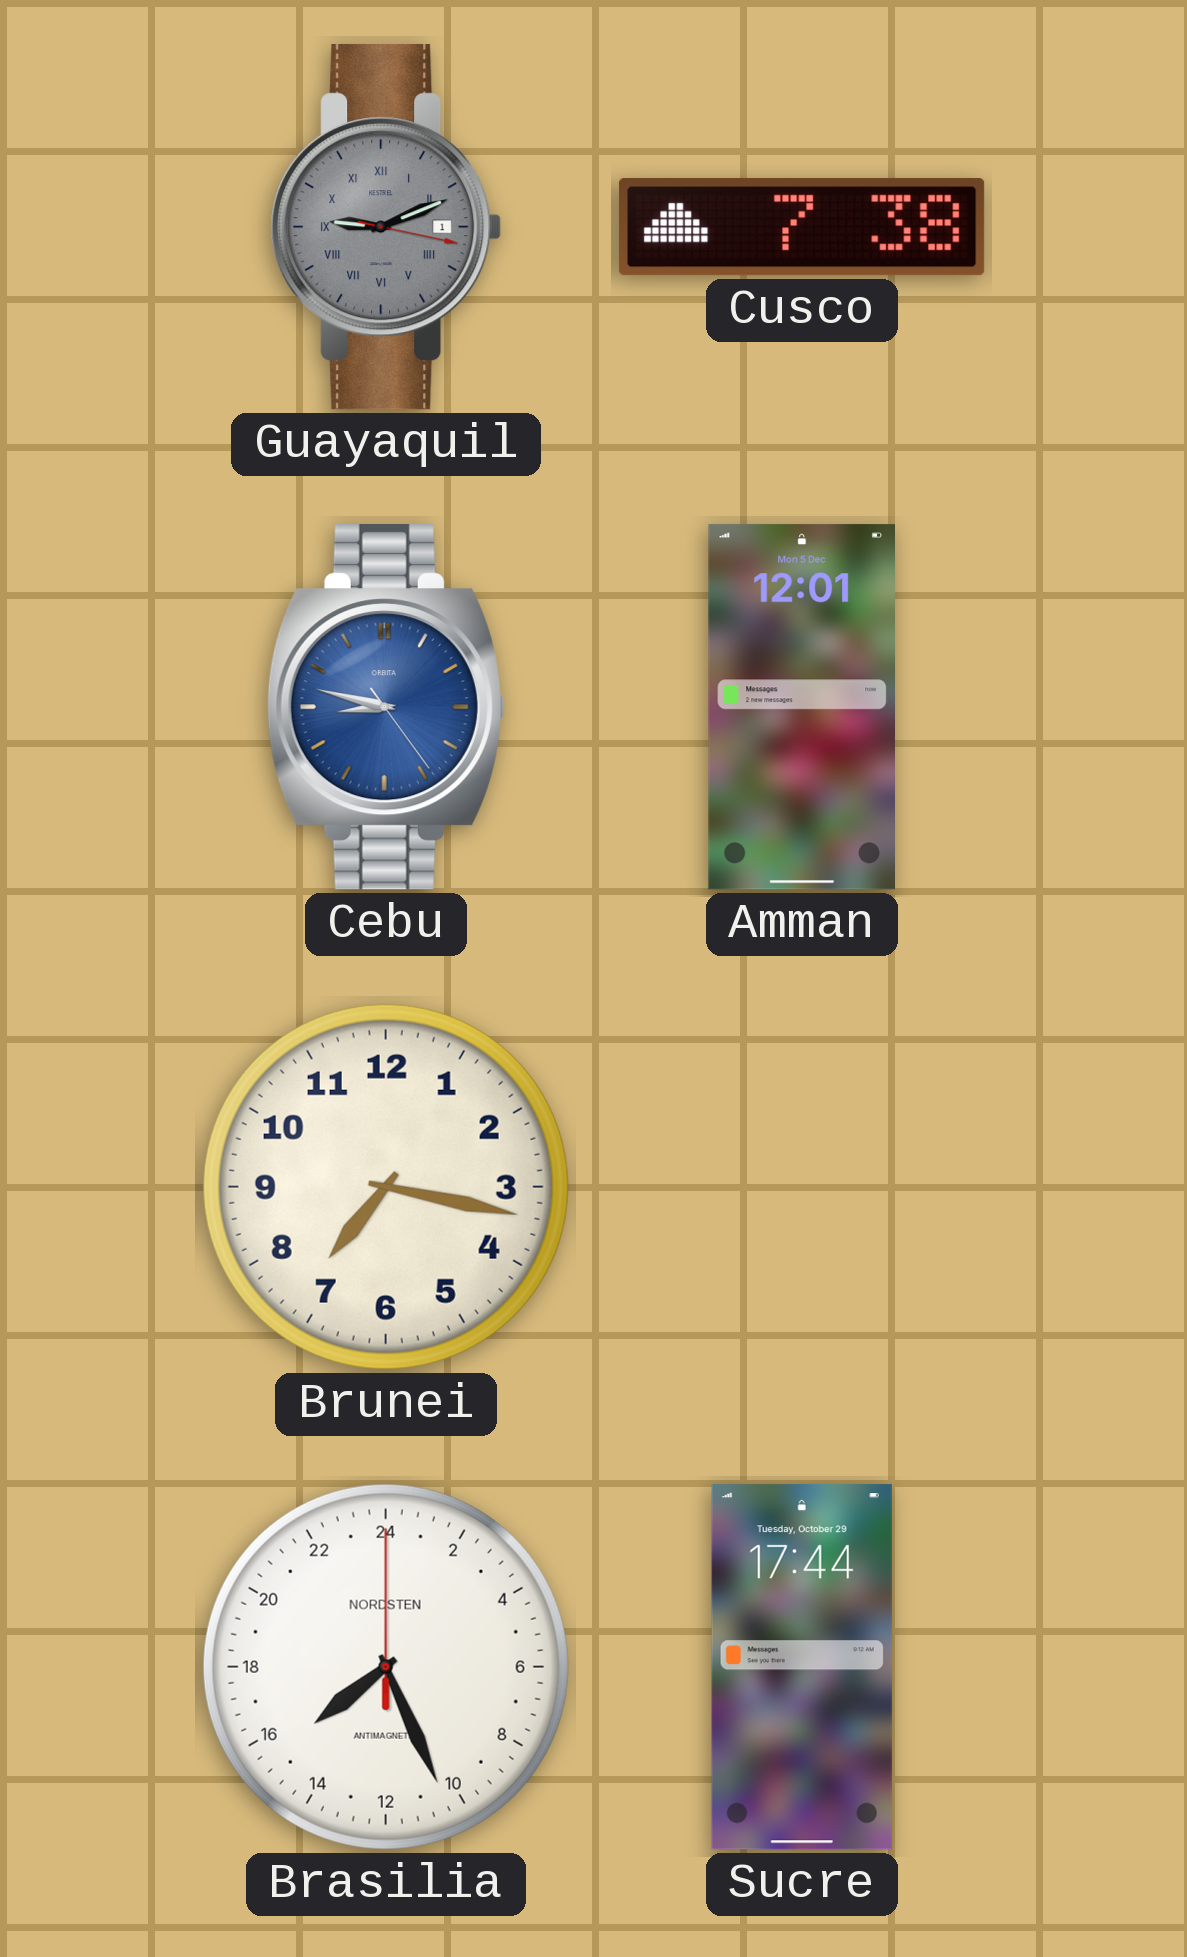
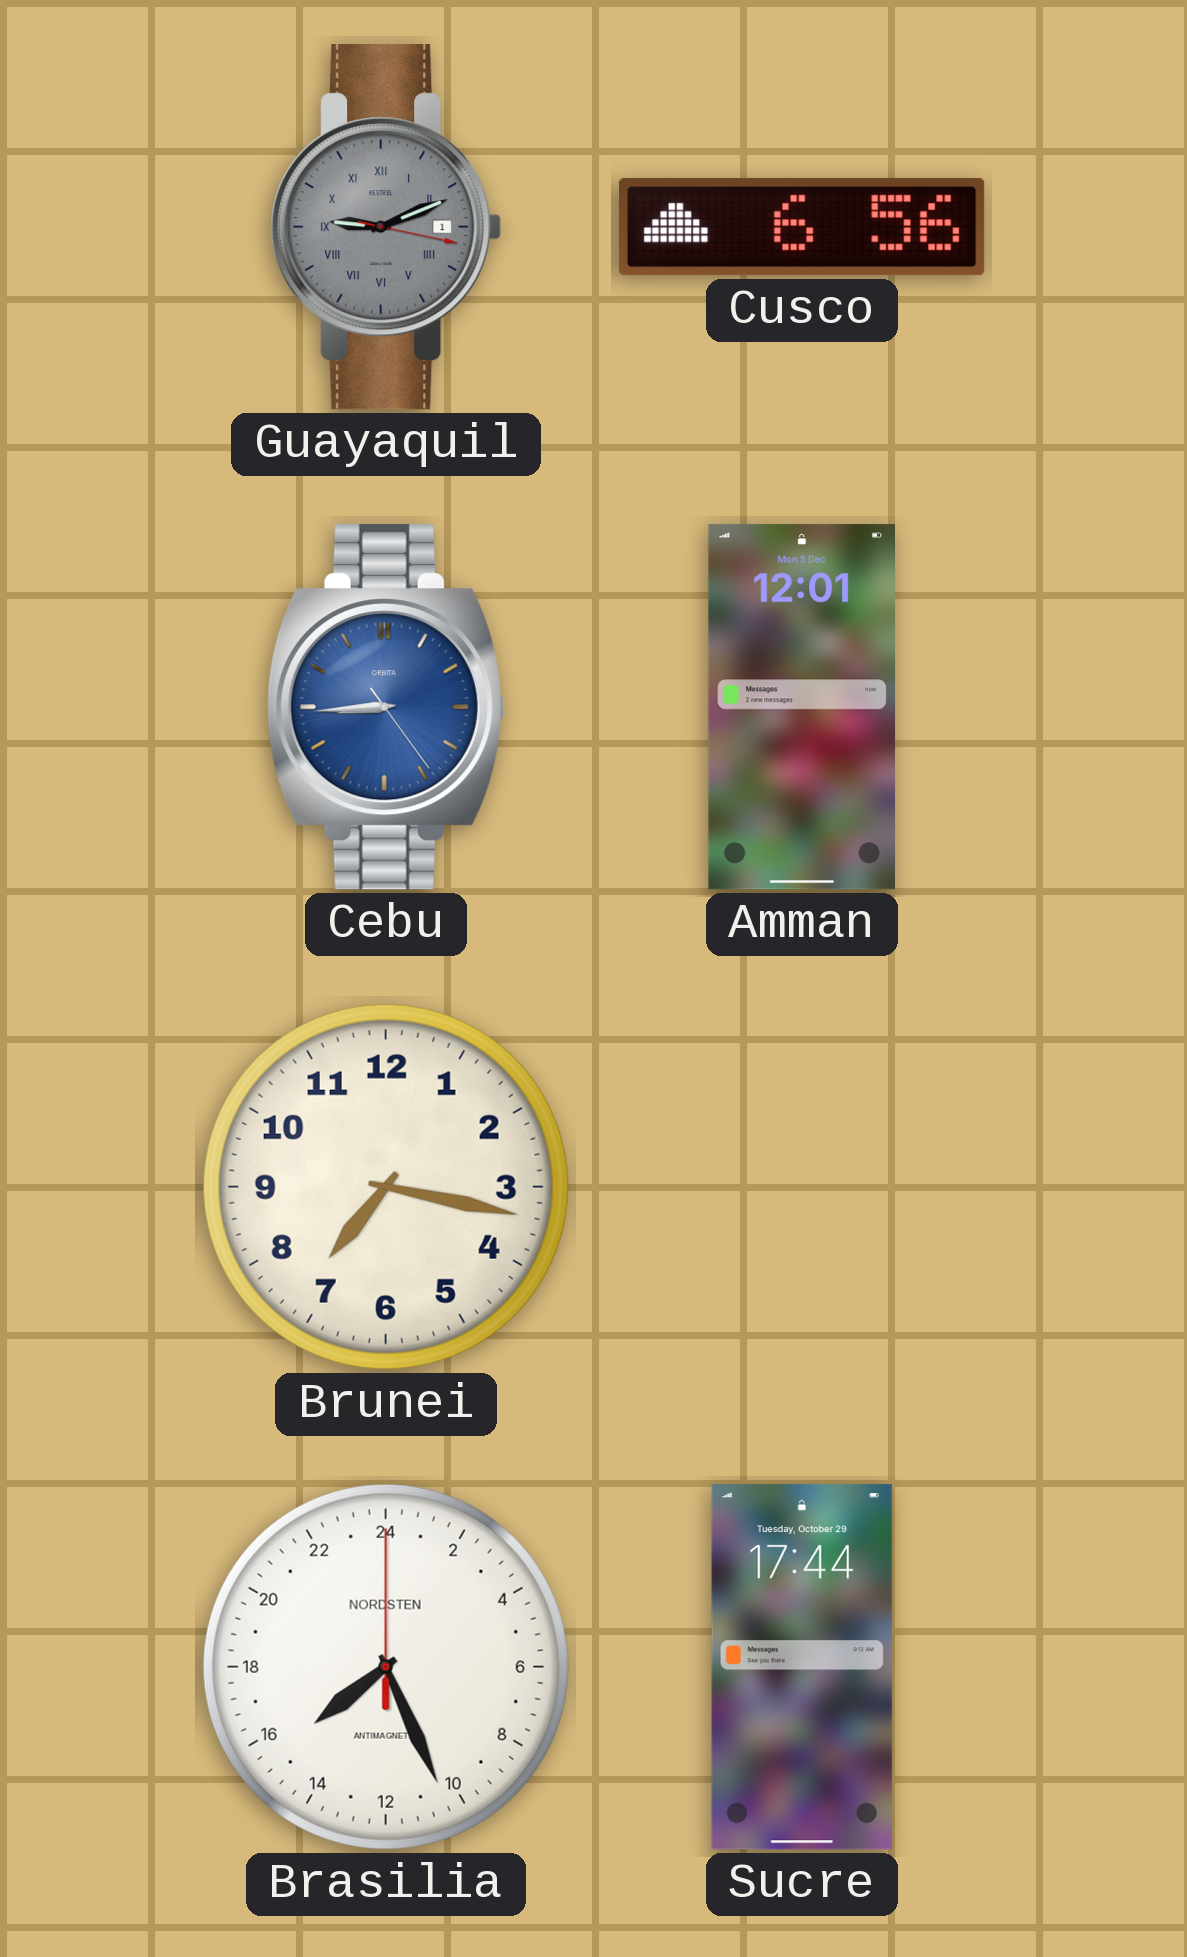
Cusco: 7:38 -> 6:56 (802, 227)
Cebu: 8:47 -> 8:44 (386, 707)
